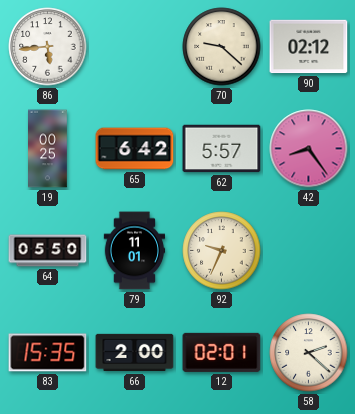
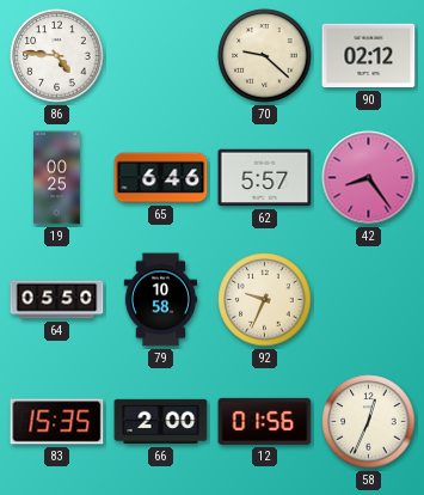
86: 5:44 -> 4:46 (57, 56)
65: 6:42 -> 6:46 (161, 178)
79: 11:01 -> 10:58 (161, 300)
12: 02:01 -> 01:56 (265, 421)
58: 2:22 -> 12:34 (369, 422)
